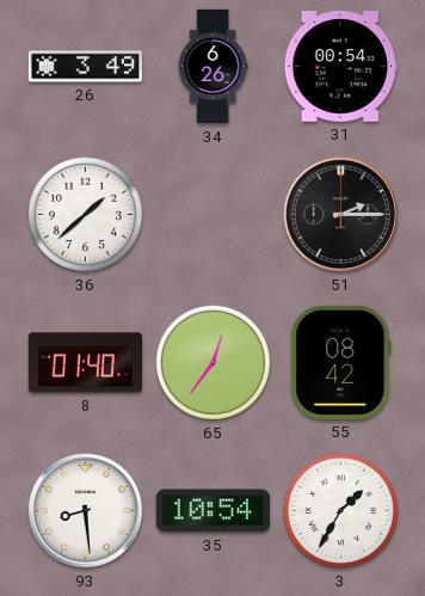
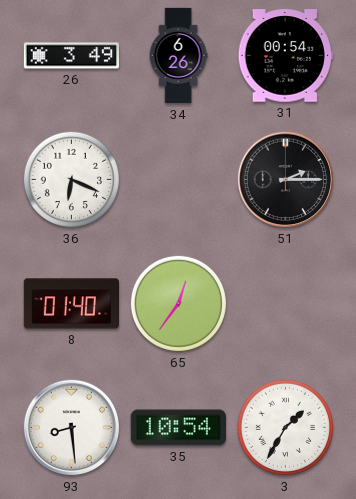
36: 1:38 -> 6:19 (71, 179)
55: 08:42 -> none (341, 362)
